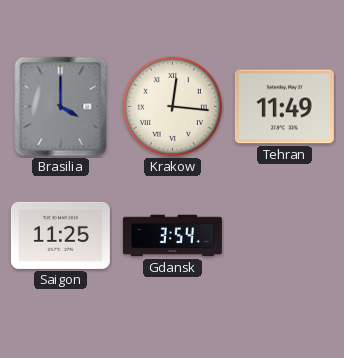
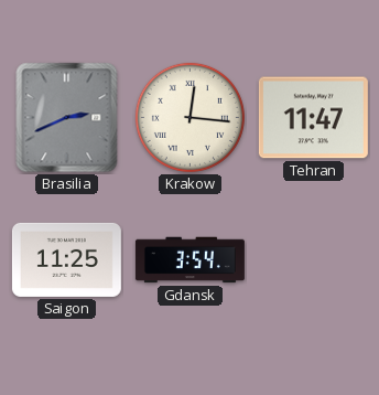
Brasilia: 4:00 -> 2:41 (67, 118)
Tehran: 11:49 -> 11:47 (313, 118)
